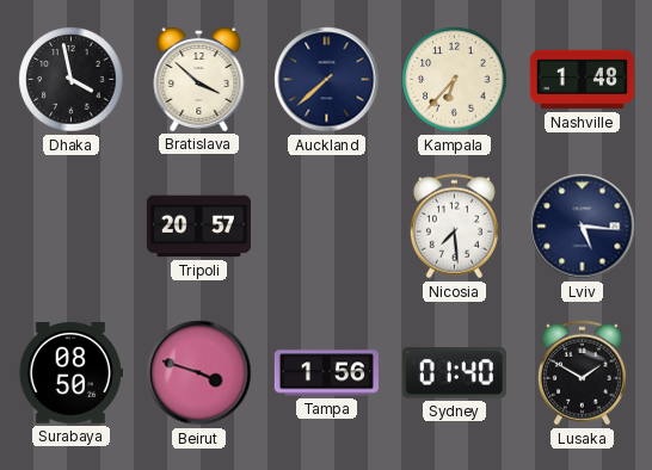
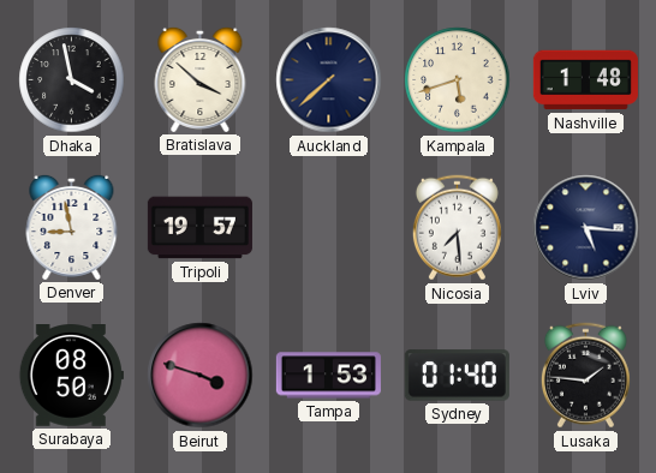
Kampala: 6:37 -> 5:42 (458, 80)
Denver: none -> 8:58 (72, 227)
Tripoli: 20:57 -> 19:57 (199, 228)
Tampa: 1:56 -> 1:53 (328, 376)
Lusaka: 1:50 -> 1:46 (585, 376)
